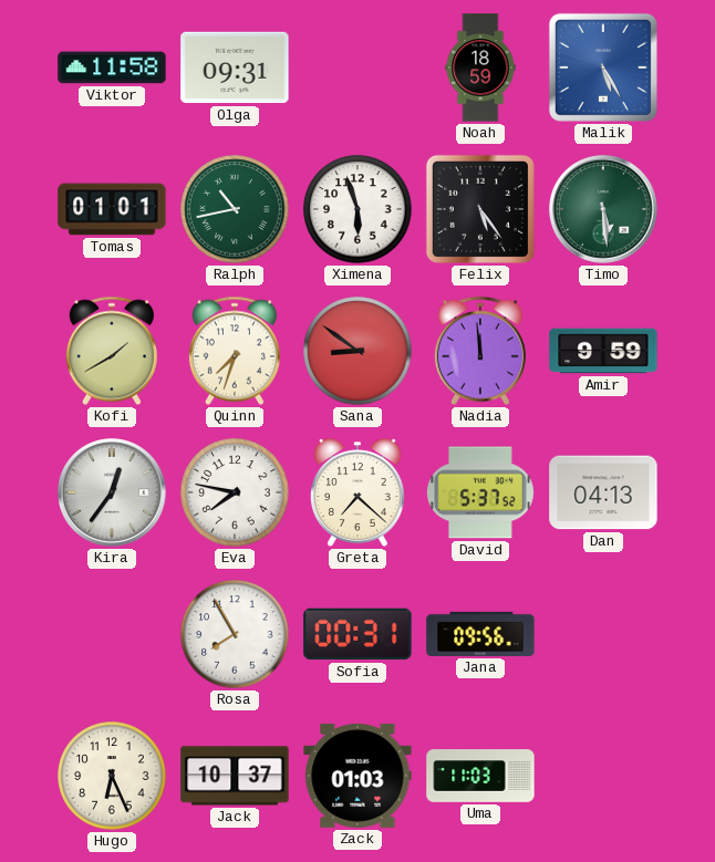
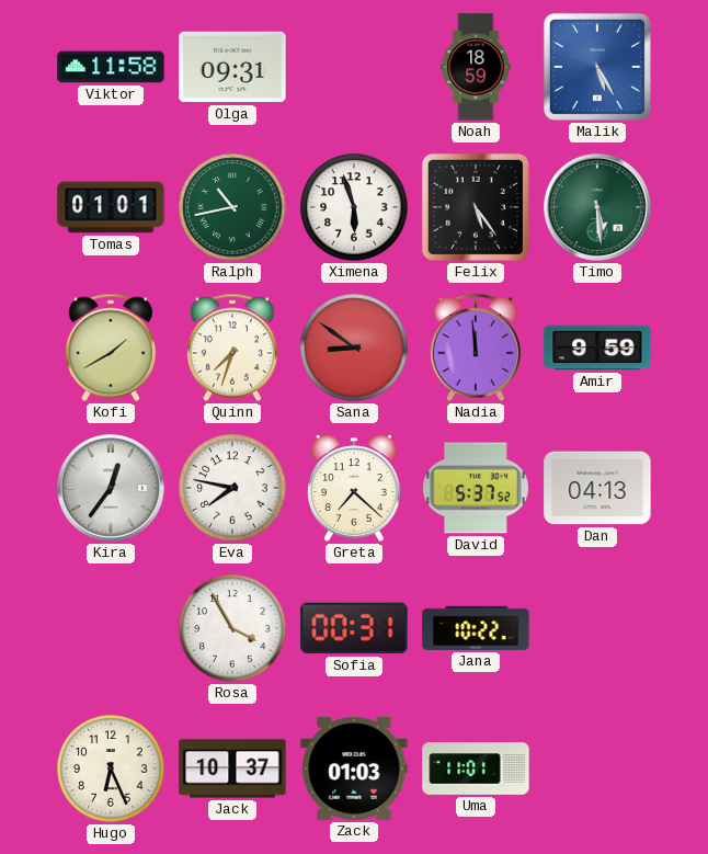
Rosa: 7:55 -> 3:55 (232, 628)
Jana: 09:56 -> 10:22 (476, 628)
Uma: 11:03 -> 11:01 (476, 768)
